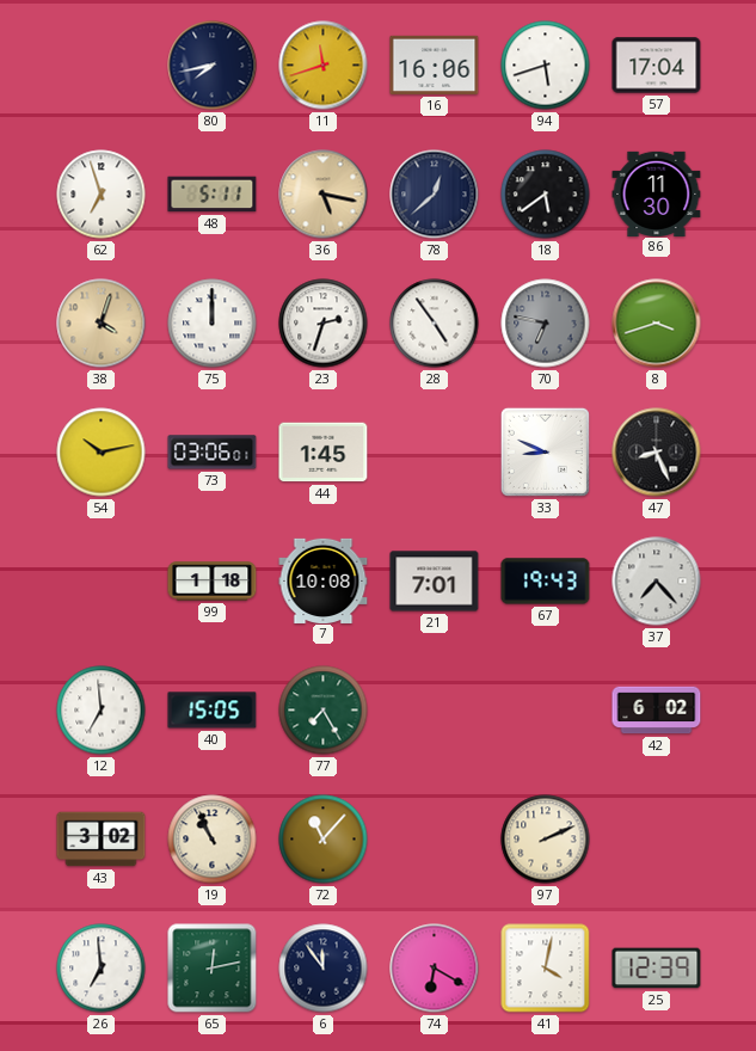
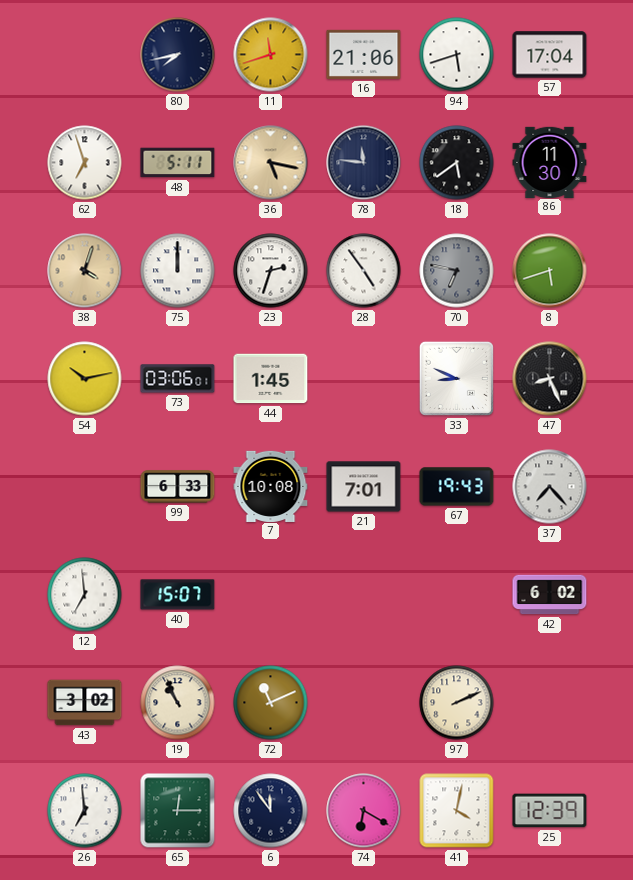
16: 16:06 -> 21:06 (364, 54)
78: 12:38 -> 11:46 (364, 163)
8: 3:42 -> 5:42 (550, 271)
99: 1:18 -> 6:33 (178, 487)
40: 15:05 -> 15:07 (178, 595)
77: 7:25 -> none (324, 711)
72: 11:07 -> 11:11 (271, 703)
65: 12:13 -> 12:15 (178, 811)
